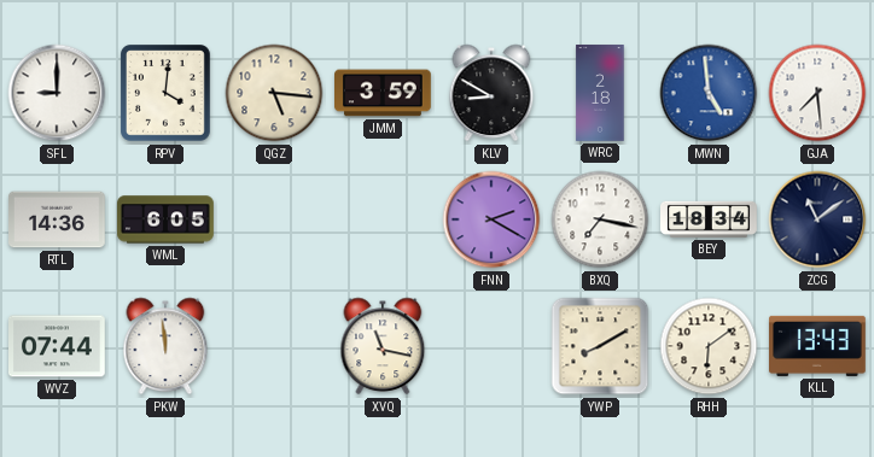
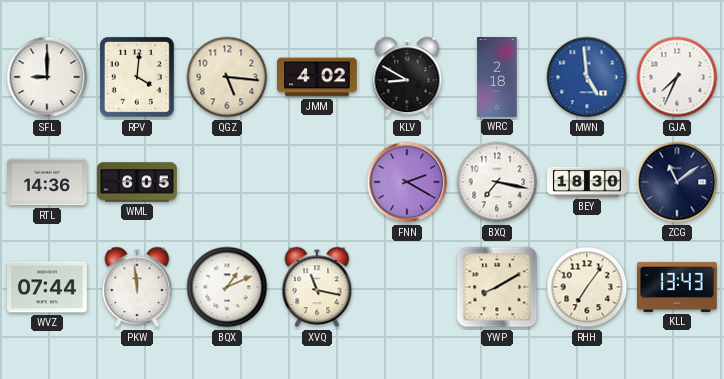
JMM: 3:59 -> 4:02 (318, 77)
GJA: 7:29 -> 7:34 (677, 77)
BEY: 18:34 -> 18:30 (587, 182)
BQX: none -> 1:11 (227, 287)
RHH: 6:09 -> 7:06 (587, 287)
